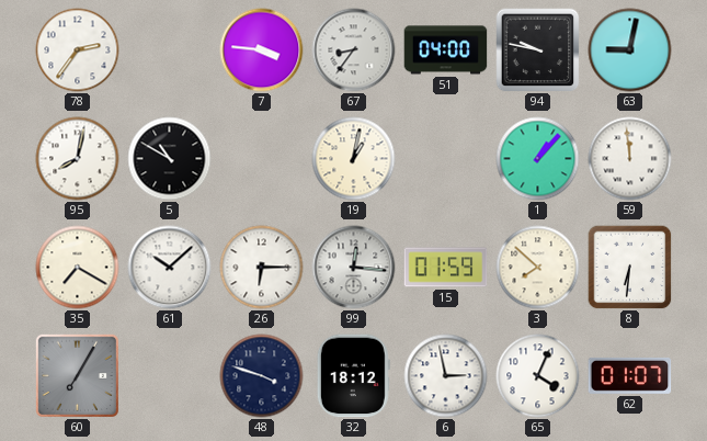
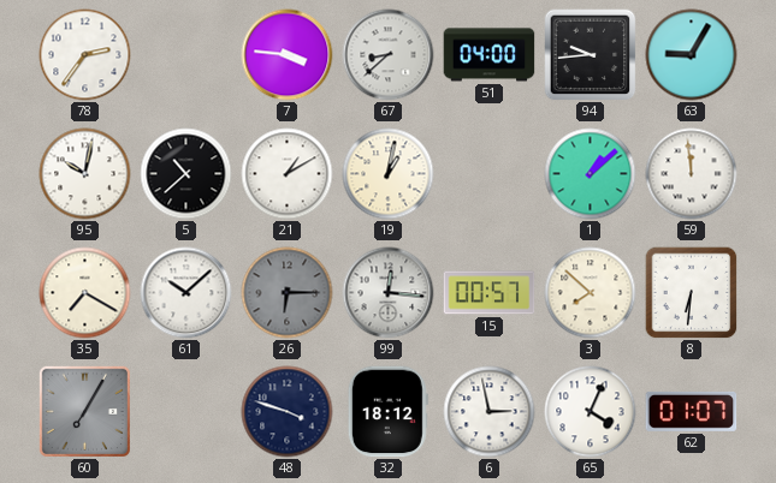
67: 8:36 -> 8:38 (389, 55)
94: 9:47 -> 9:44 (590, 54)
63: 9:02 -> 9:05 (692, 55)
95: 8:02 -> 10:02 (85, 174)
5: 10:50 -> 10:38 (186, 174)
21: none -> 1:10 (288, 174)
1: 1:07 -> 1:08 (591, 174)
26 dial: white -> grey (288, 293)
15: 01:59 -> 00:57 (490, 293)
